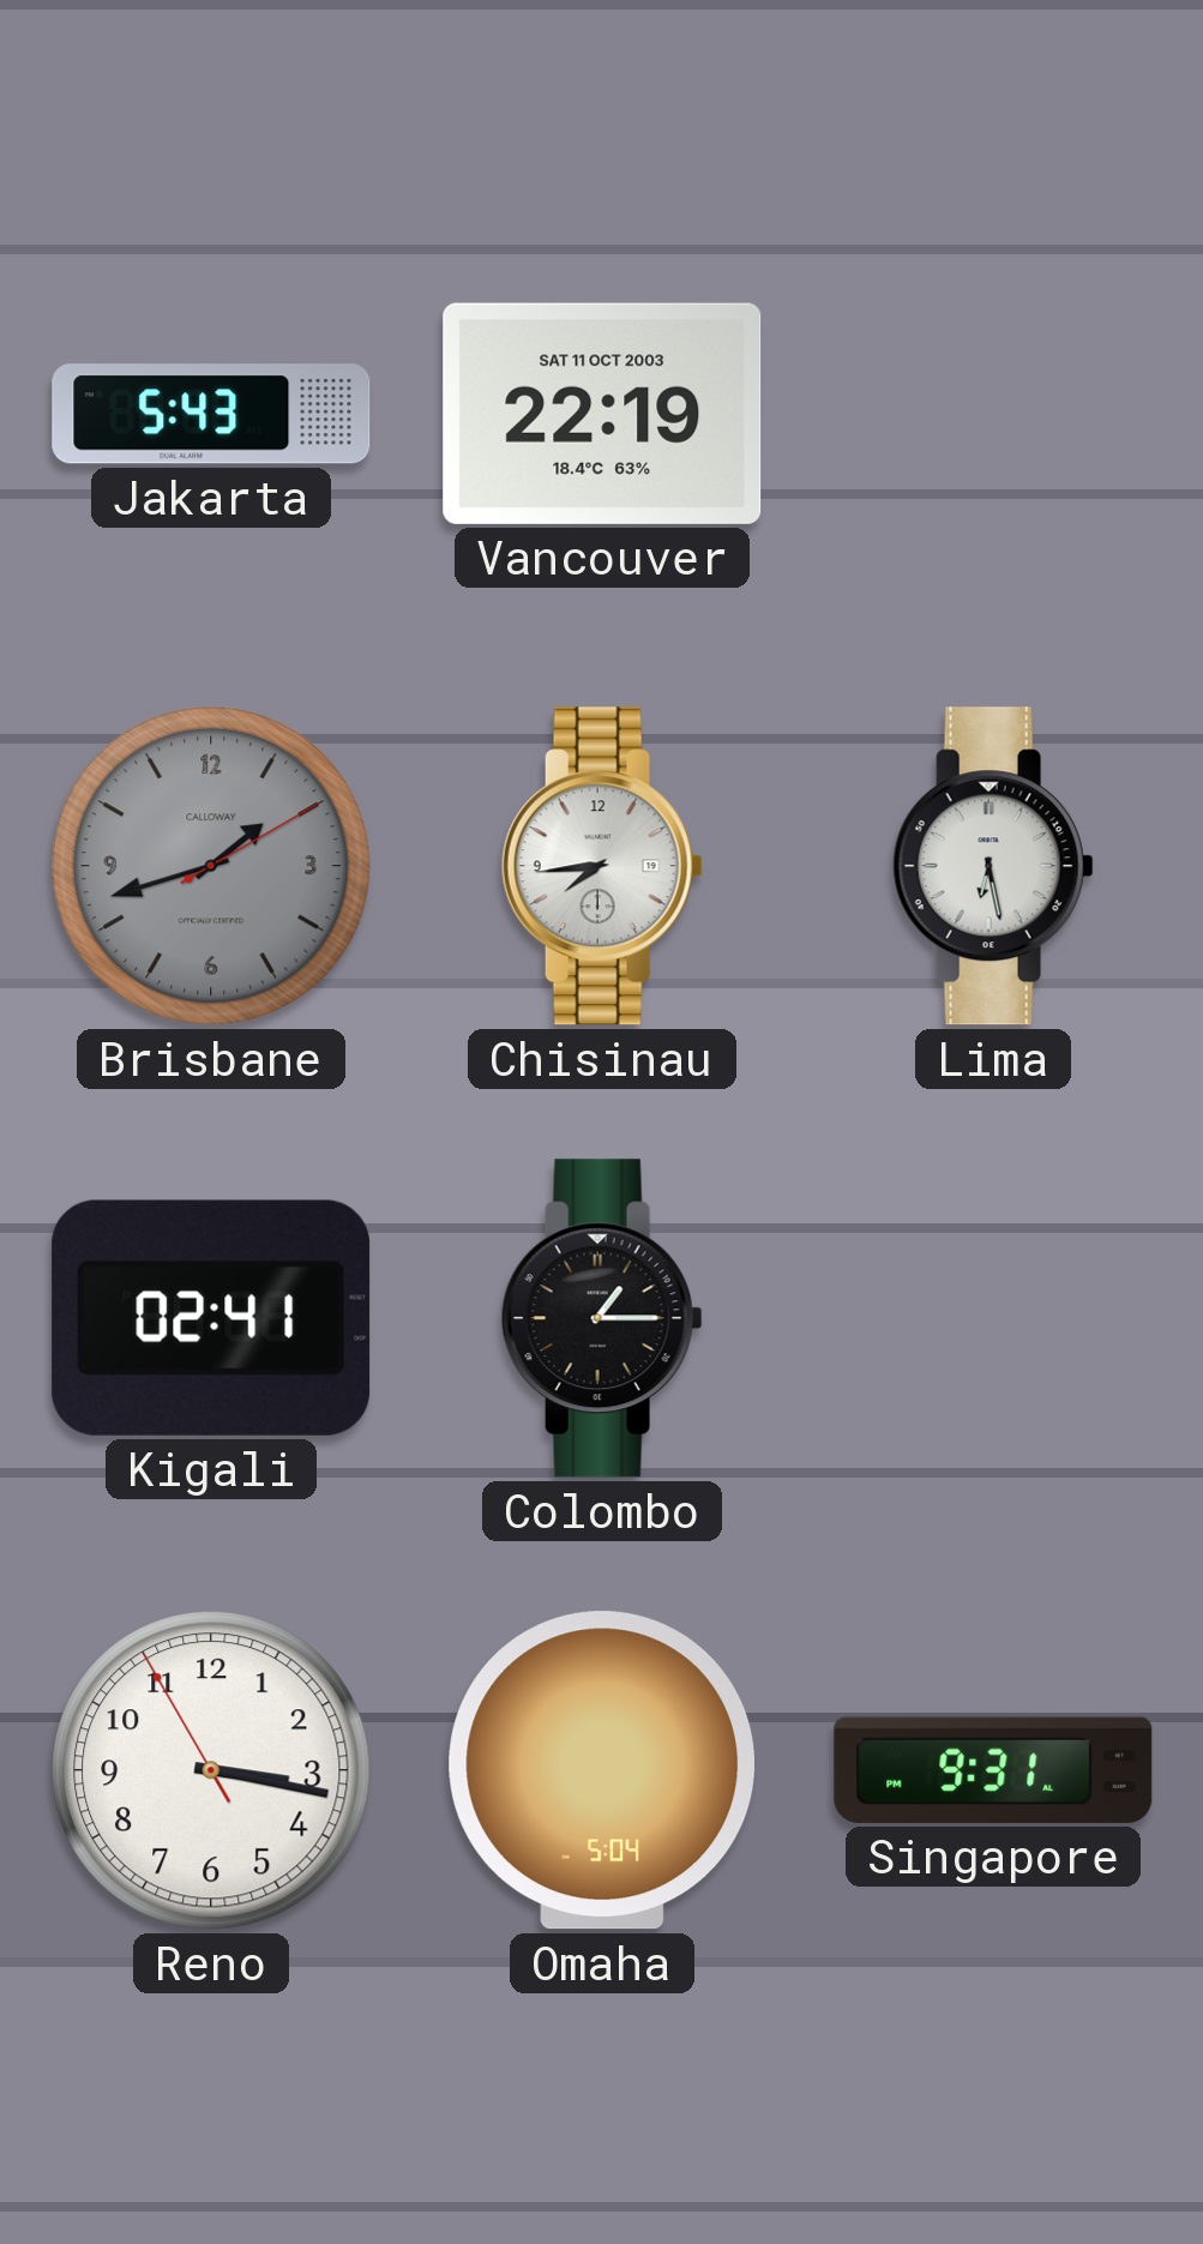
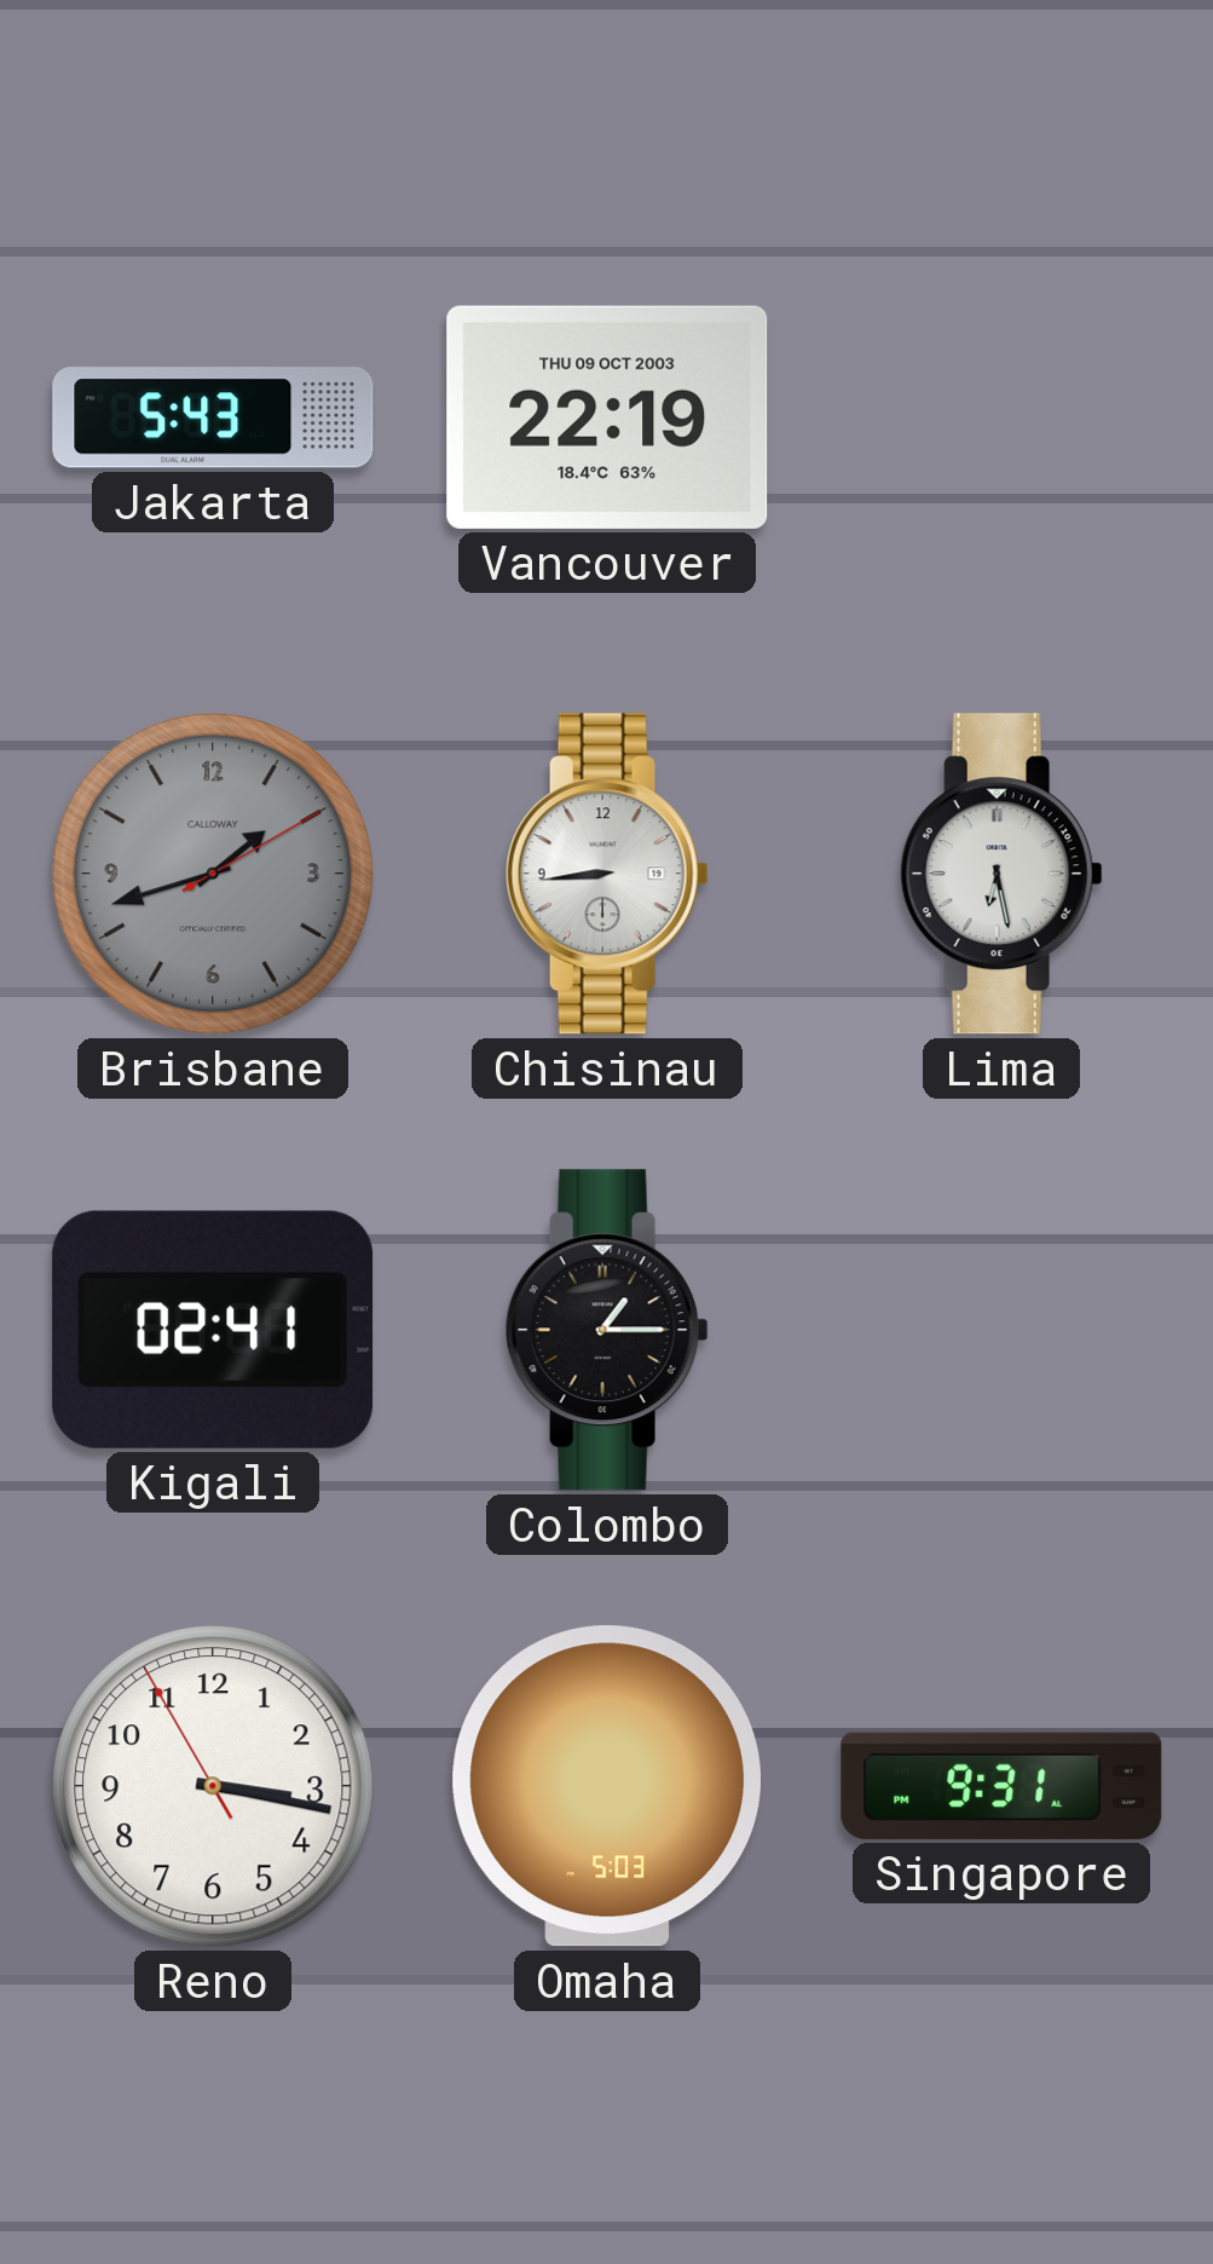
Vancouver date: SAT 11 OCT 2003 -> THU 09 OCT 2003 (607, 417)
Chisinau: 7:44 -> 8:44 (607, 874)
Omaha: 5:04 -> 5:03 (606, 1786)
